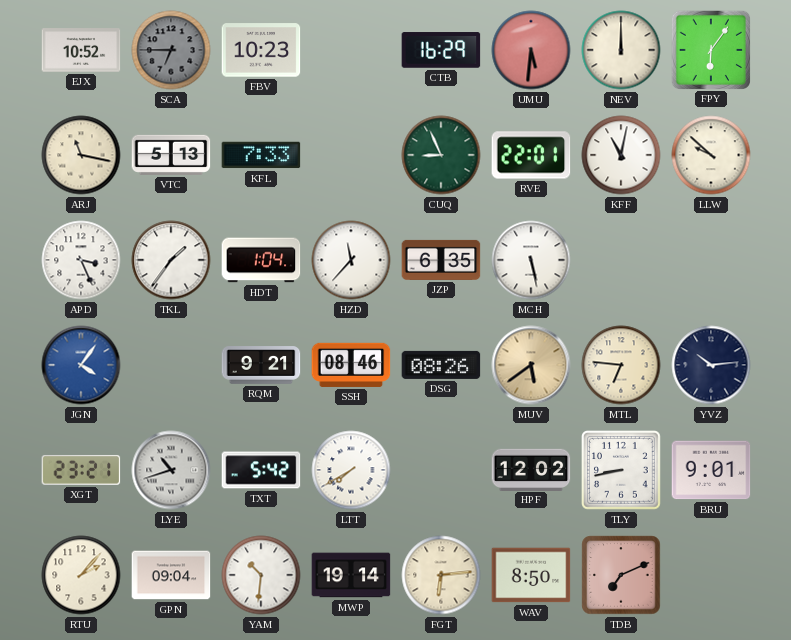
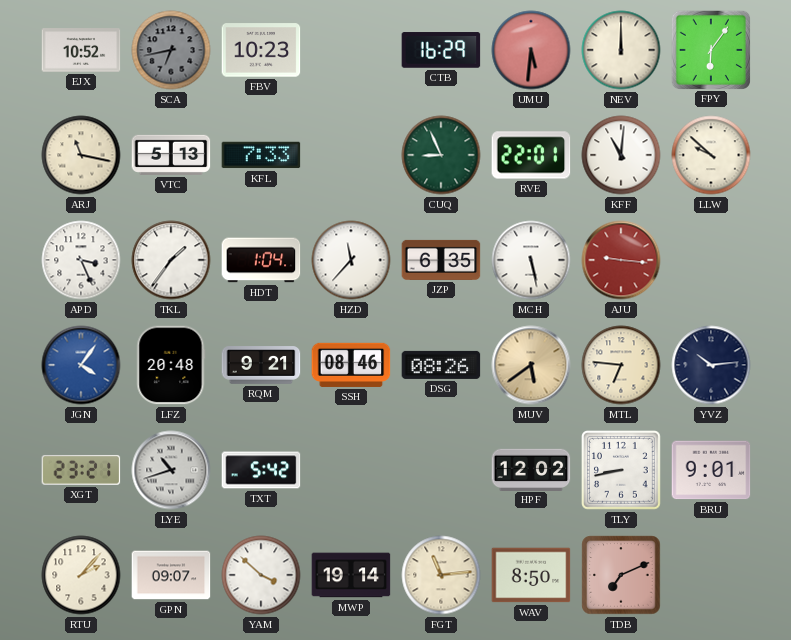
SCA: 6:45 -> 6:43 (171, 50)
KFF: 11:02 -> 11:01 (621, 155)
AJU: none -> 9:16 (621, 260)
LFZ: none -> 20:48 (171, 365)
LTT: 7:40 -> none (351, 470)
GPN: 09:04 -> 09:07 (171, 575)
YAM: 10:31 -> 3:52 (261, 575)
FGT: 6:14 -> 11:14 (441, 575)
